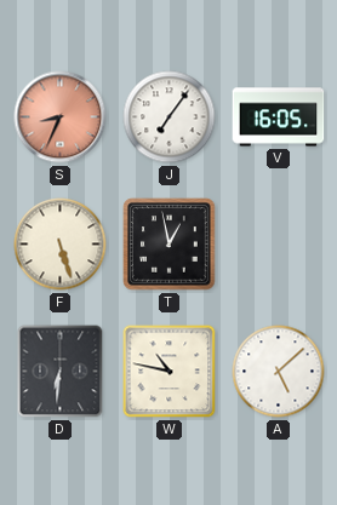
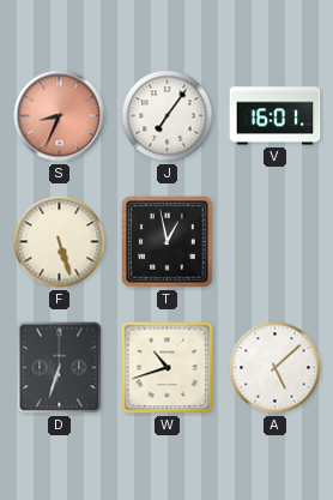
V: 16:05 -> 16:01 (276, 116)
D: 6:31 -> 6:33 (60, 368)
W: 10:47 -> 10:42 (168, 368)
